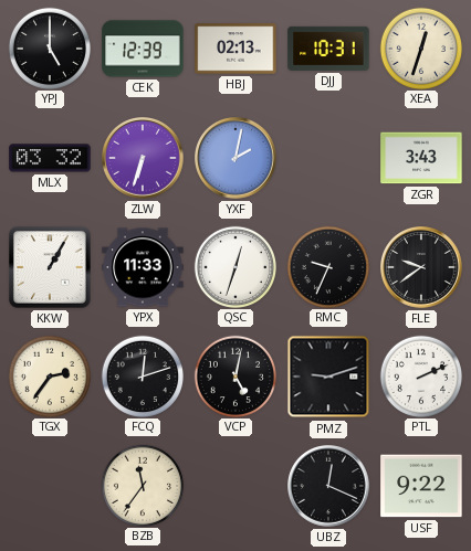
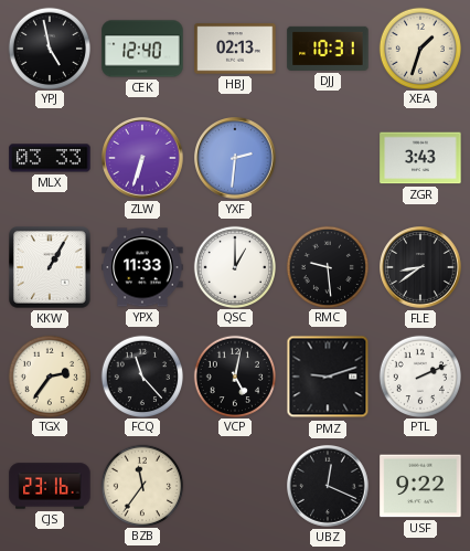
YPJ: 5:00 -> 4:58 (49, 47)
CEK: 12:39 -> 12:40 (142, 49)
XEA: 12:33 -> 1:33 (419, 47)
MLX: 03:32 -> 03:33 (50, 158)
YXF: 2:02 -> 2:31 (236, 159)
QSC: 12:33 -> 1:00 (234, 266)
RMC: 9:34 -> 9:29 (327, 266)
FLE: 9:39 -> 8:39 (421, 268)
FCQ: 12:12 -> 11:23 (141, 375)
CJS: none -> 23:16 (50, 486)
